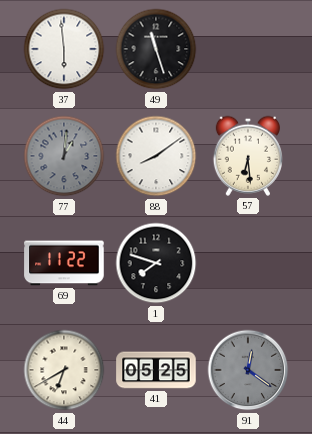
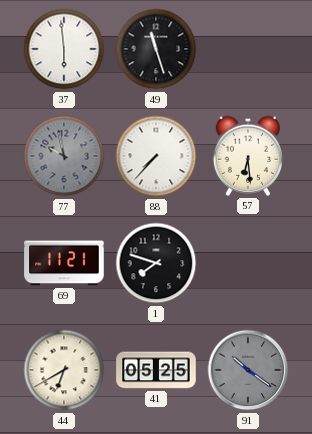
77: 1:01 -> 9:58 (64, 156)
88: 8:09 -> 7:37 (156, 156)
69: 11:22 -> 11:21 (64, 263)
91: 12:21 -> 10:21 (248, 370)
